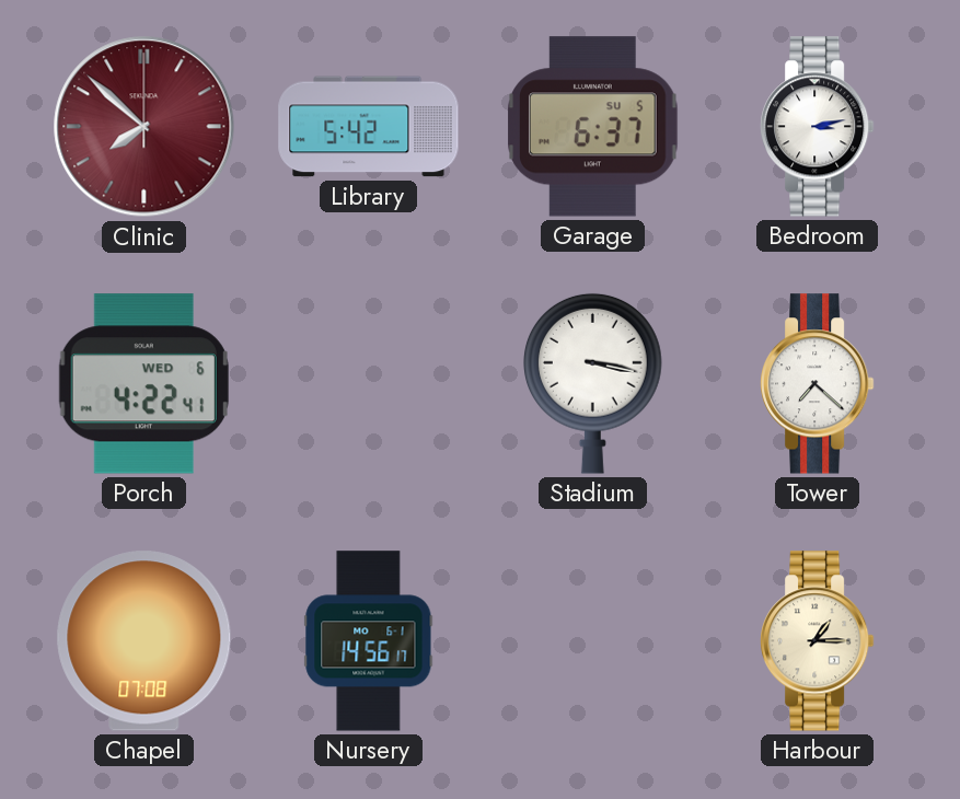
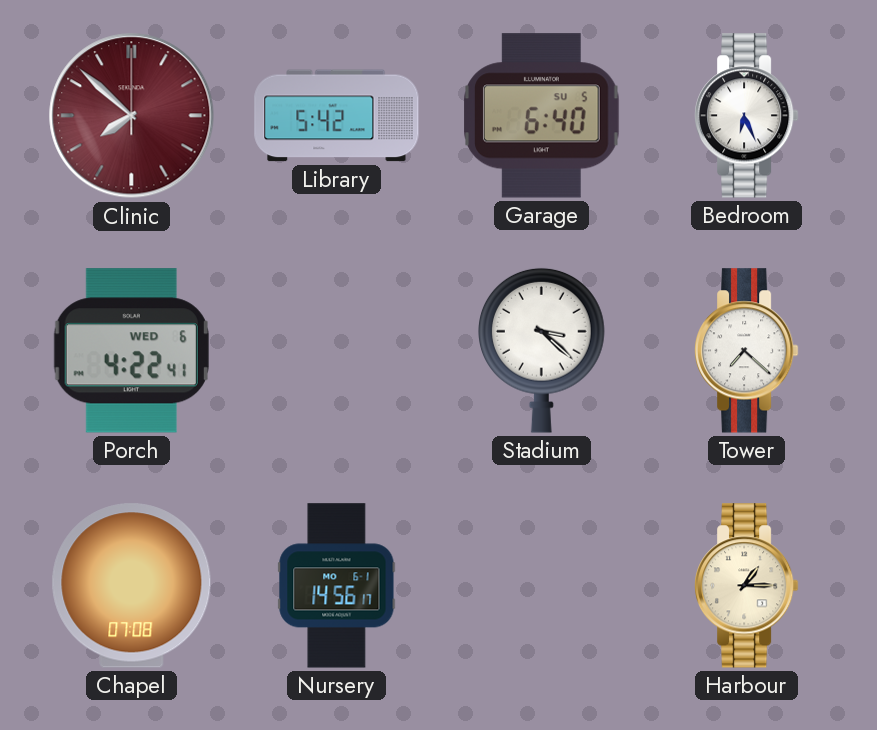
Garage: 6:37 -> 6:40 (542, 116)
Bedroom: 3:13 -> 6:26 (747, 116)
Stadium: 3:17 -> 3:22 (542, 350)
